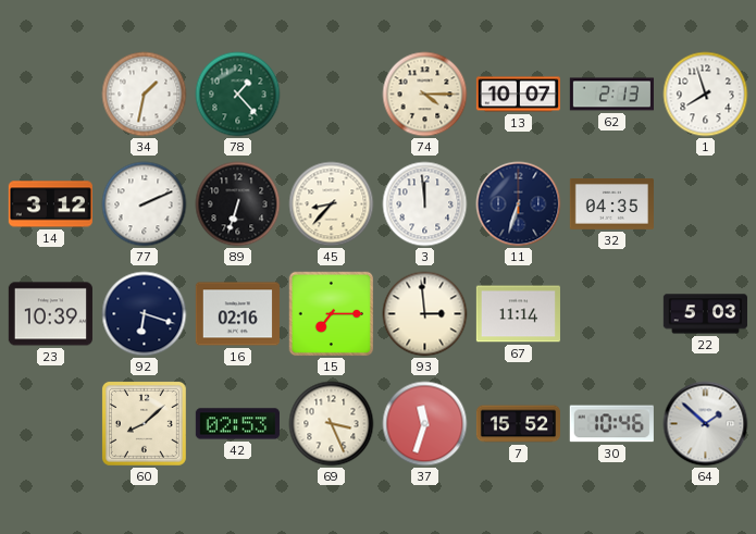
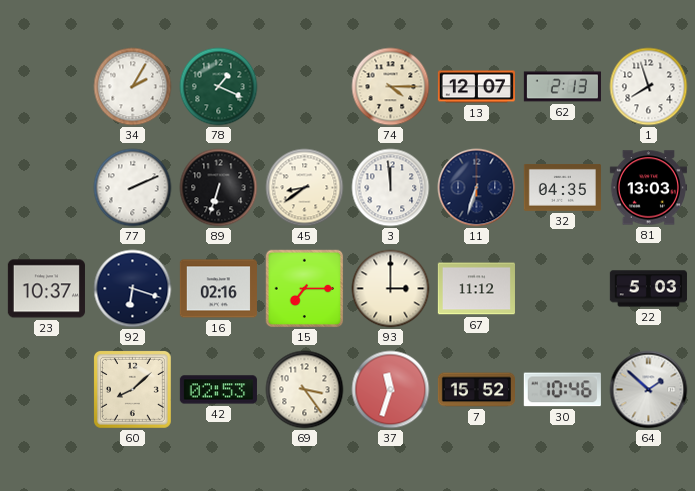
34: 1:32 -> 2:05 (133, 87)
78: 1:23 -> 1:19 (219, 87)
13: 10:07 -> 12:07 (476, 87)
14: 3:12 -> none (50, 204)
45: 8:37 -> 8:39 (305, 188)
81: none -> 13:03 (648, 188)
23: 10:39 -> 10:37 (46, 289)
93: 2:59 -> 3:00 (391, 289)
67: 11:14 -> 11:12 (476, 289)
69: 3:26 -> 3:24 (305, 390)
